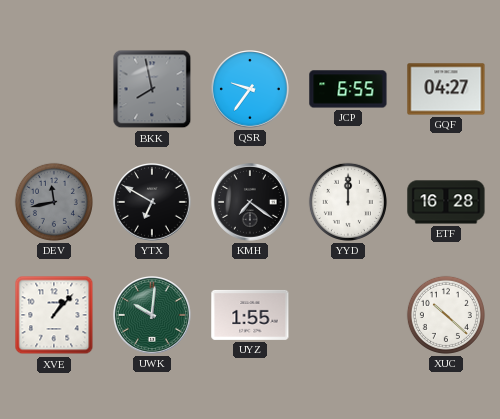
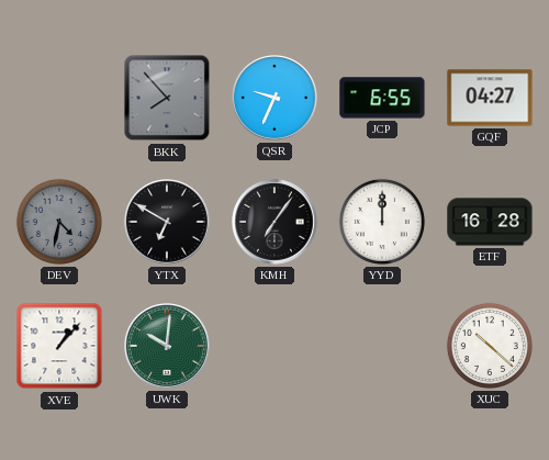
BKK: 7:58 -> 7:53 (167, 98)
QSR: 9:36 -> 9:34 (276, 99)
DEV: 11:43 -> 4:32 (59, 222)
KMH: 7:21 -> 7:06 (276, 223)
UYZ: 1:55 -> none (250, 315)
